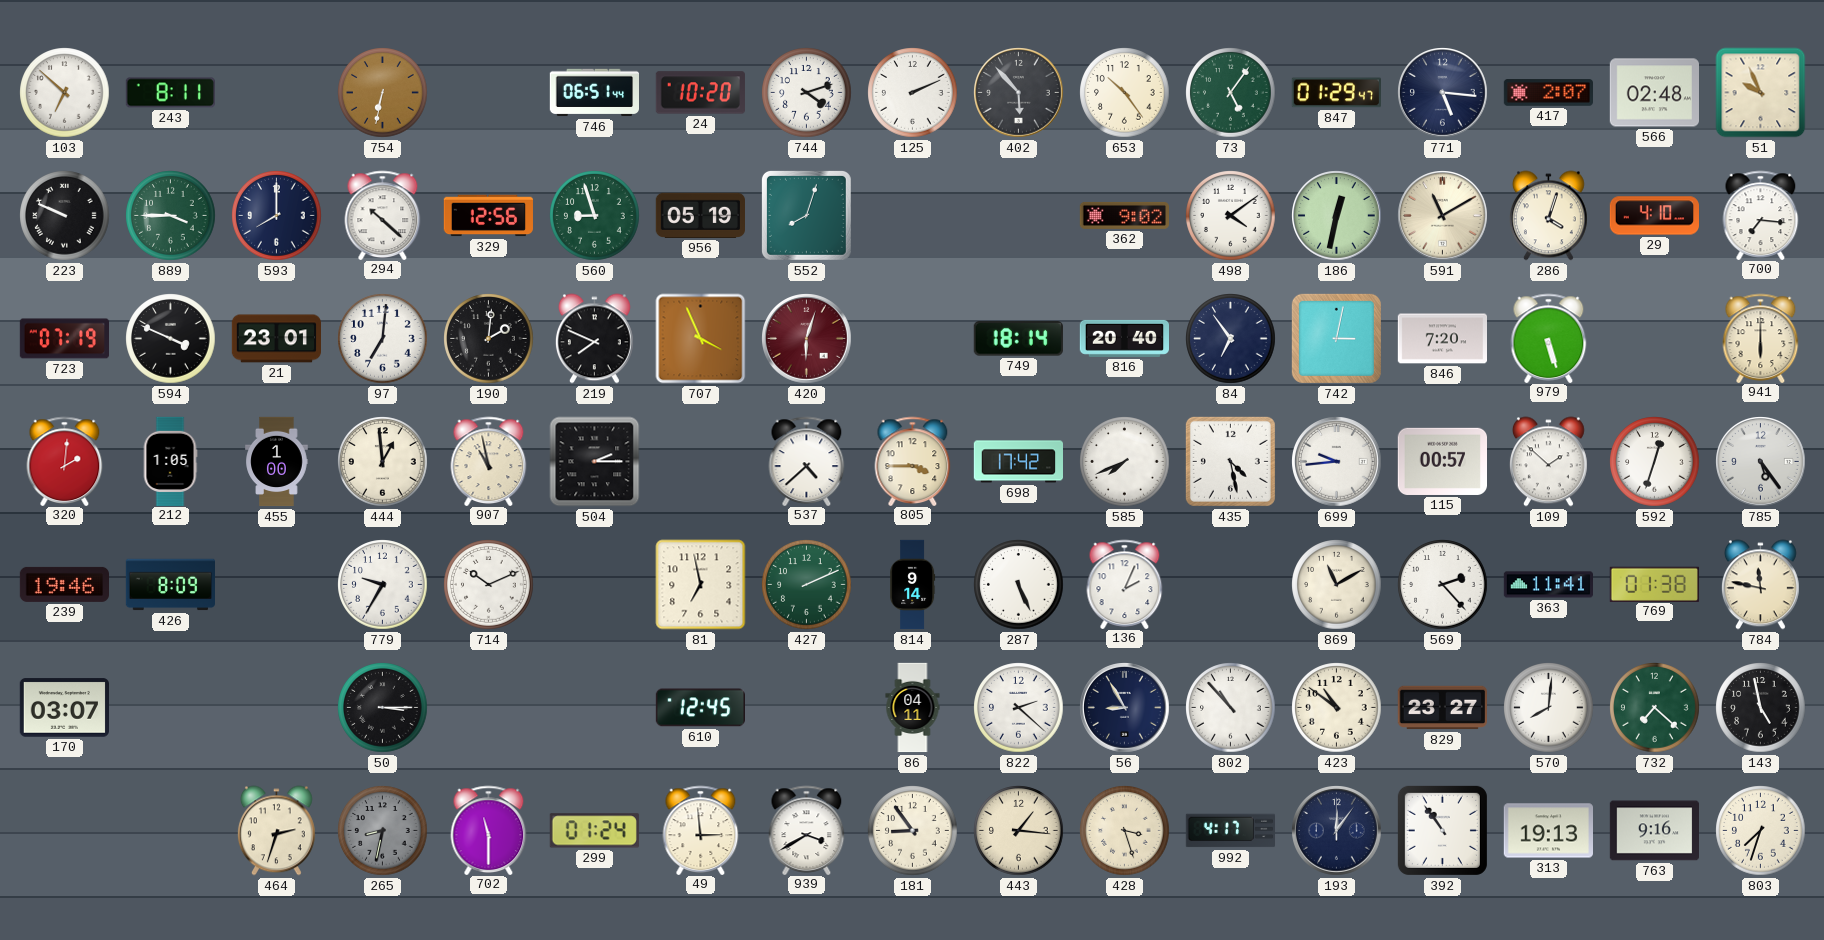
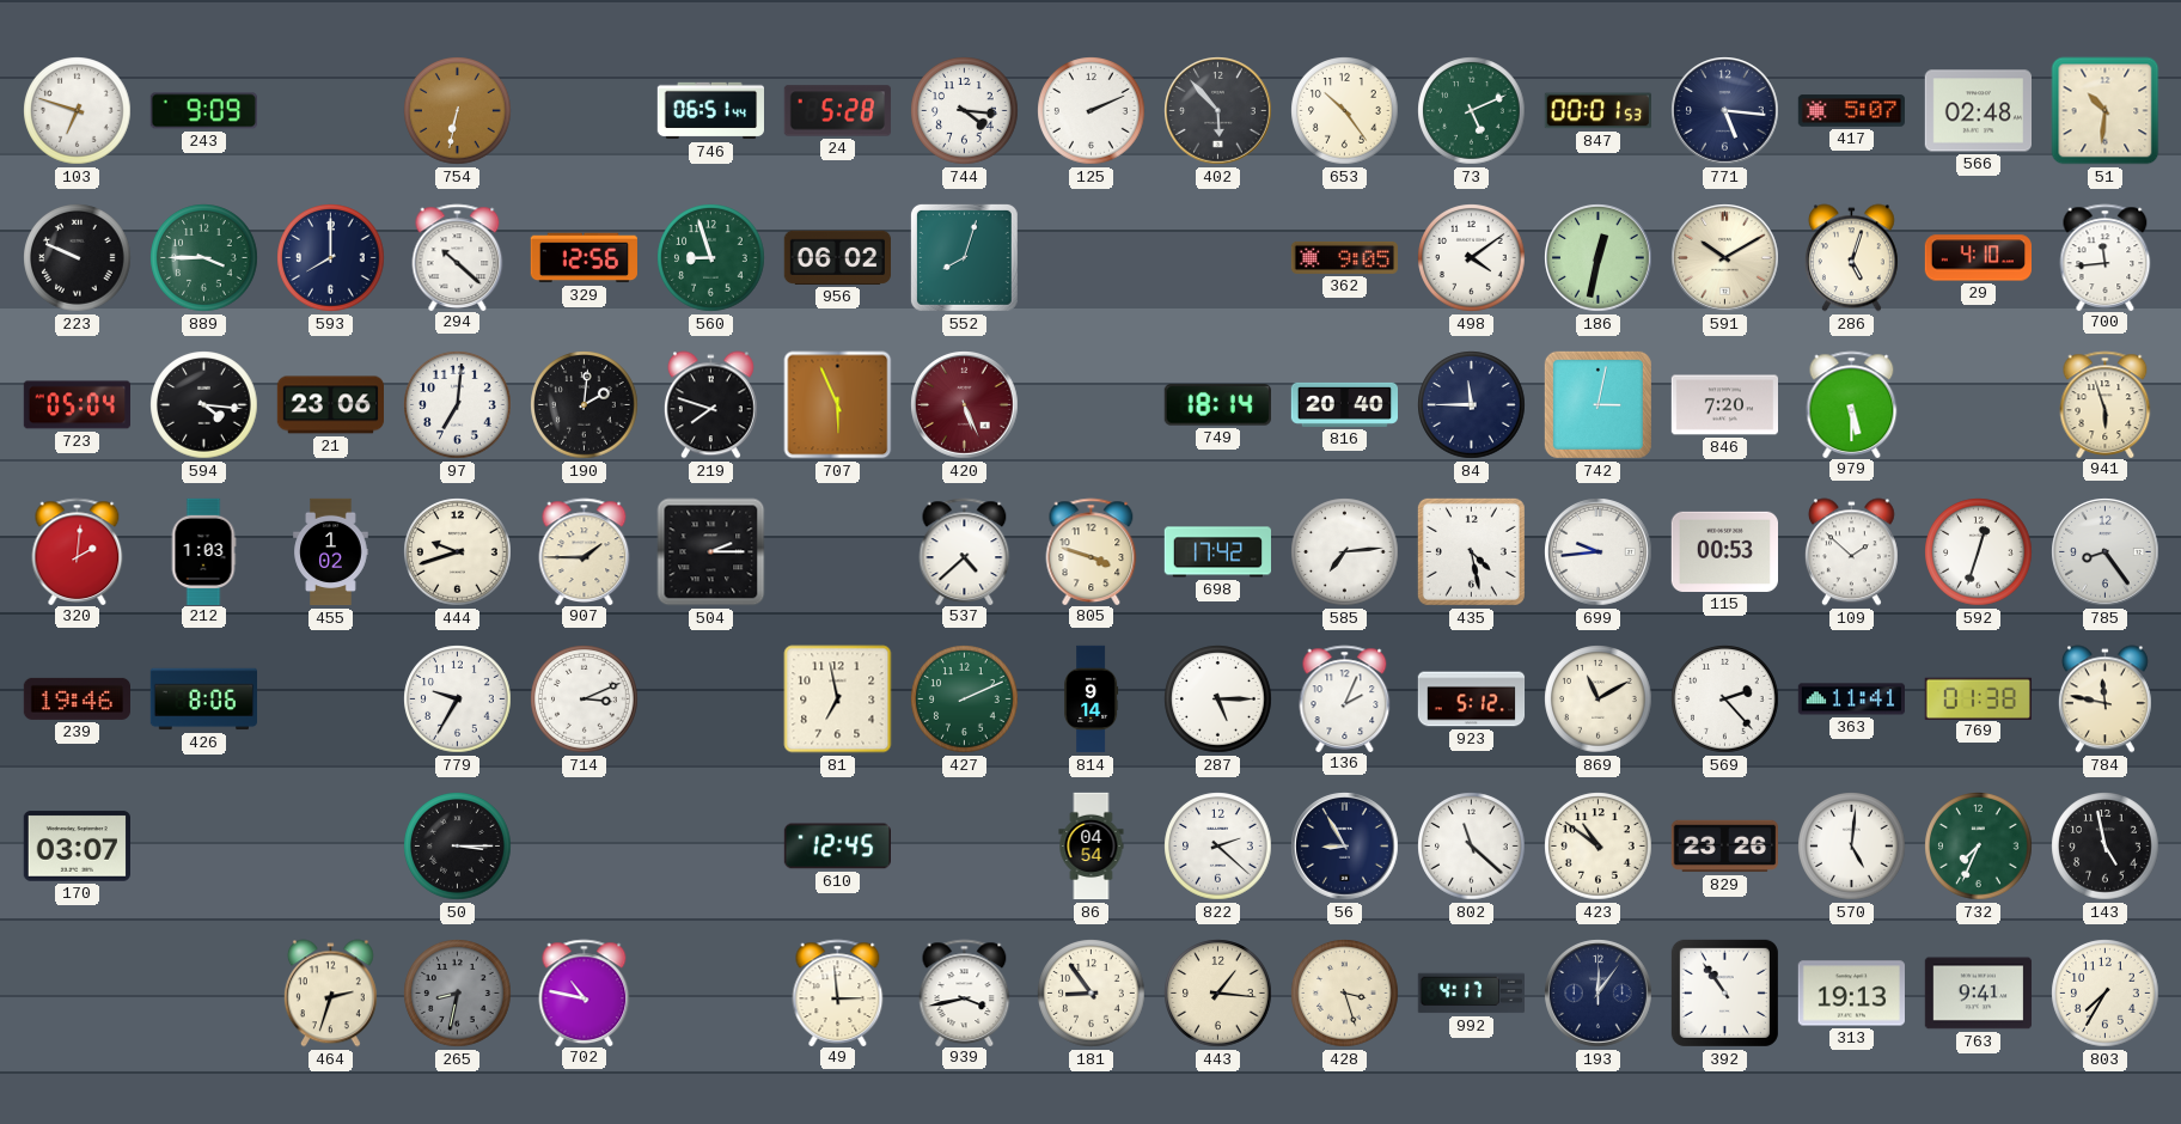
103: 6:52 -> 6:48 (78, 111)
243: 8:11 -> 9:09 (203, 111)
24: 10:20 -> 5:28 (837, 111)
744: 4:12 -> 4:16 (965, 111)
73: 5:06 -> 5:11 (1472, 111)
847: 01:29 -> 00:01 (1597, 111)
417: 2:07 -> 5:07 (1851, 111)
51: 9:56 -> 10:31 (2106, 111)
956: 05:19 -> 06:02 (837, 257)
362: 9:02 -> 9:05 (1345, 257)
591: 11:10 -> 10:10 (1725, 258)
286: 4:03 -> 5:03 (1851, 258)
700: 7:16 -> 11:44 (2106, 257)
723: 07:19 -> 05:04 (77, 405)
594: 3:49 -> 4:16 (204, 405)
21: 23:01 -> 23:06 (330, 405)
219: 7:49 -> 7:48 (710, 405)
707: 3:56 -> 5:56 (838, 405)
420: 6:03 -> 5:26 (965, 405)
84: 6:54 -> 11:45 (1472, 405)
979: 5:27 -> 5:30 (1852, 404)
941: 6:00 -> 5:57 (2106, 404)
212: 1:05 -> 1:03 (203, 551)
455: 1:00 -> 1:02 (331, 552)
444: 12:59 -> 9:42 (458, 552)
907: 10:58 -> 1:45 (585, 551)
805: 3:45 -> 3:48 (1092, 551)
585: 7:41 -> 7:14 (1345, 552)
115: 00:57 -> 00:53 (1724, 551)
785: 5:24 -> 8:24 (2106, 552)
426: 8:09 -> 8:06 (203, 700)
714: 10:11 -> 3:11 (585, 700)
287: 5:26 -> 5:15 (1218, 700)
923: none -> 5:12 (1472, 700)
86: 04:11 -> 04:54 (1092, 847)
802: 10:53 -> 11:22 (1472, 847)
829: 23:27 -> 23:26 (1724, 847)
570: 8:01 -> 5:01 (1852, 847)
732: 7:22 -> 7:34 (1979, 847)
702: 11:30 -> 10:47 (585, 992)
299: 01:24 -> none (594, 831)
939: 3:40 -> 3:43 (965, 992)
763: 9:16 -> 9:41 (1978, 994)
803: 7:33 -> 7:35 (2106, 994)
